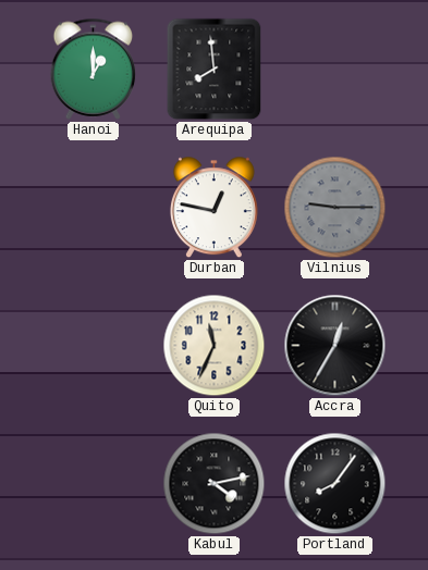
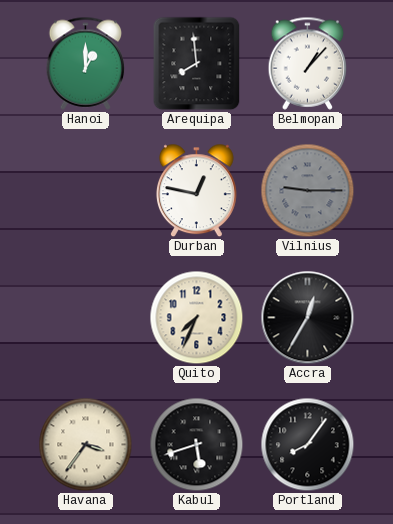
Belmopan: none -> 1:07 (308, 63)
Quito: 11:34 -> 7:34 (197, 318)
Havana: none -> 3:36 (86, 445)
Kabul: 4:13 -> 5:42 (197, 445)
